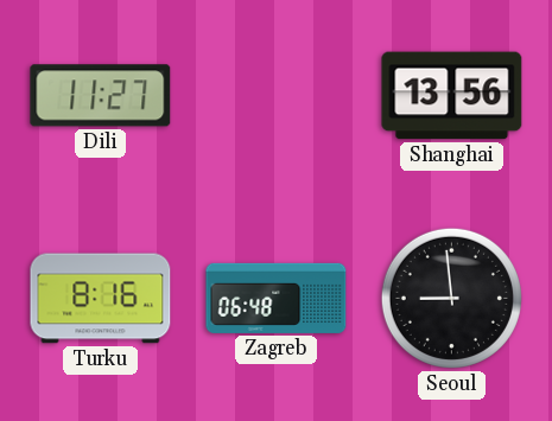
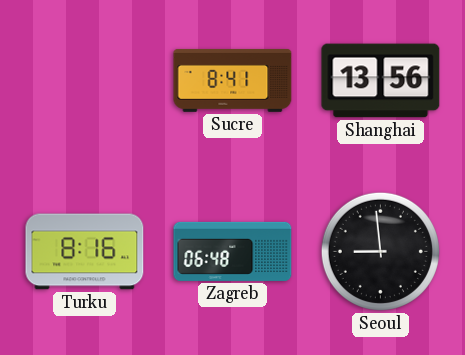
Dili: 11:27 -> none (101, 96)
Sucre: none -> 8:41 (233, 80)
